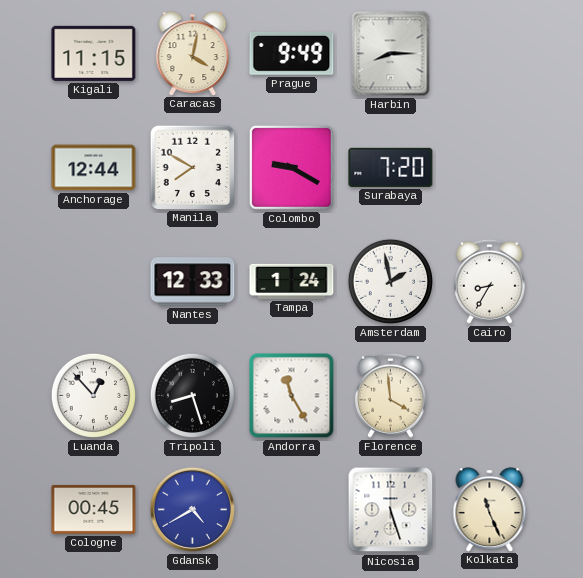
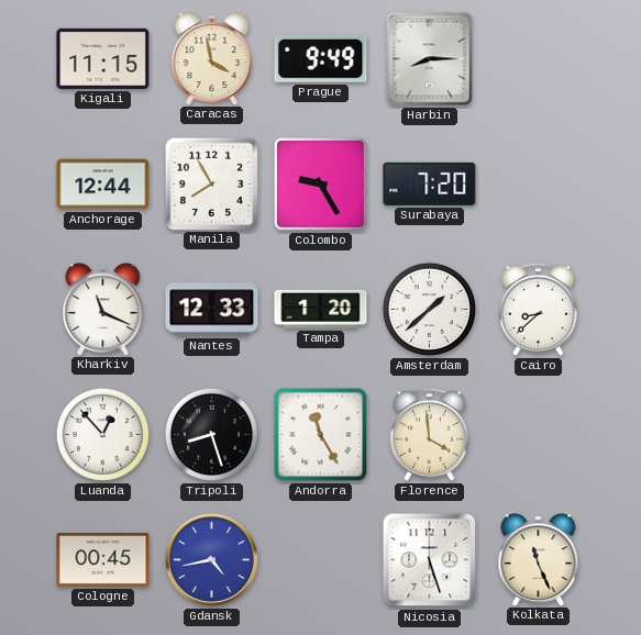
Caracas: 4:02 -> 3:58 (212, 58)
Manila: 7:50 -> 7:55 (211, 183)
Colombo: 9:20 -> 9:25 (320, 183)
Kharkiv: none -> 11:19 (103, 309)
Tampa: 1:24 -> 1:20 (321, 309)
Amsterdam: 1:58 -> 1:38 (429, 309)
Cairo: 8:35 -> 8:38 (538, 309)
Gdansk: 4:40 -> 4:43 (211, 559)
